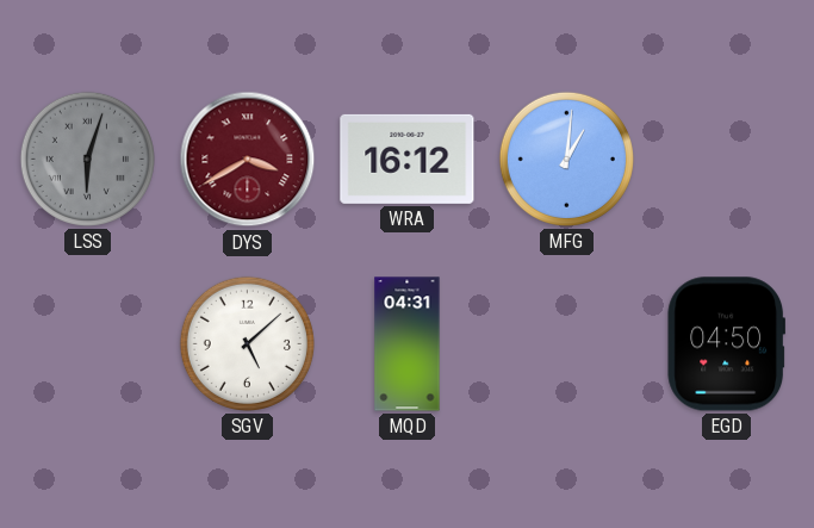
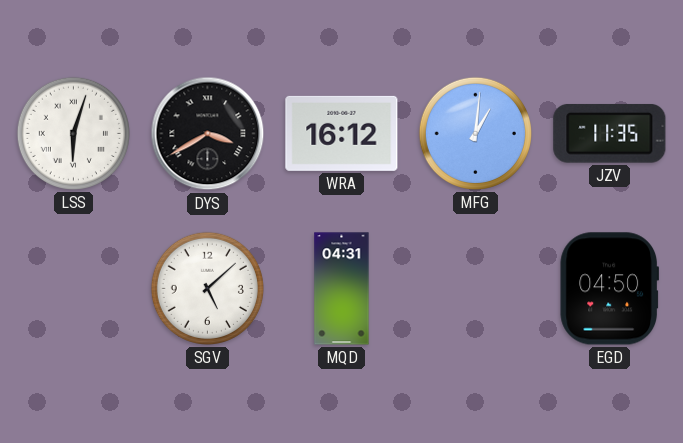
LSS dial: grey -> white (73, 133)
DYS dial: burgundy -> black (208, 134)
JZV: none -> 11:35 (610, 133)
